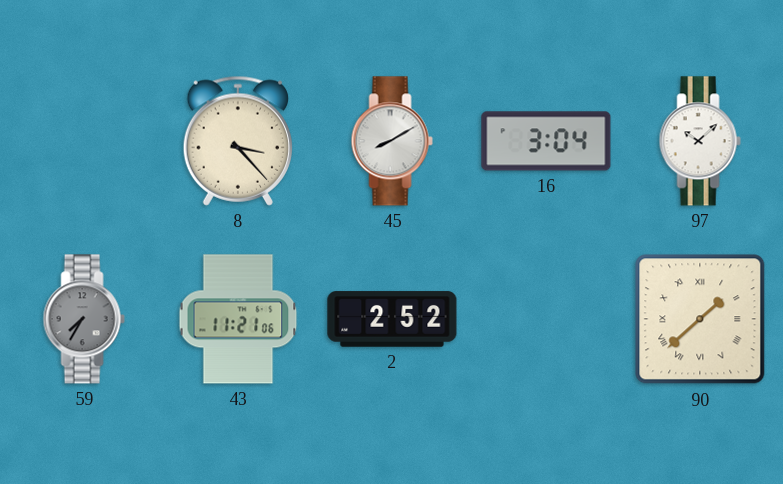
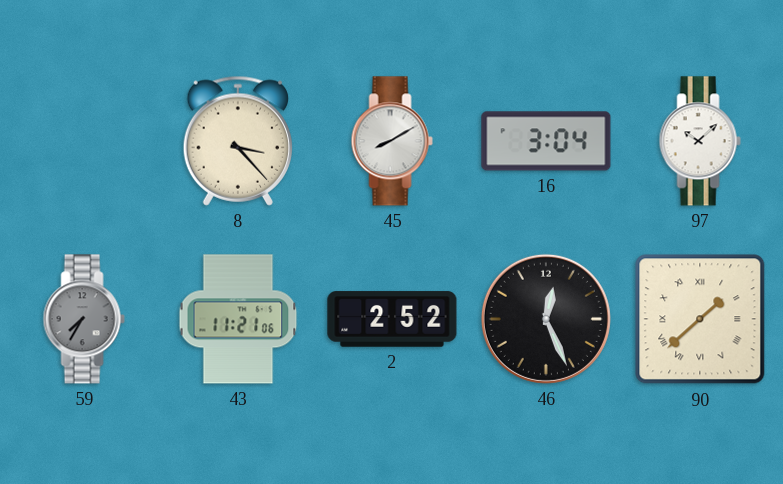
46: none -> 12:26 (546, 319)
